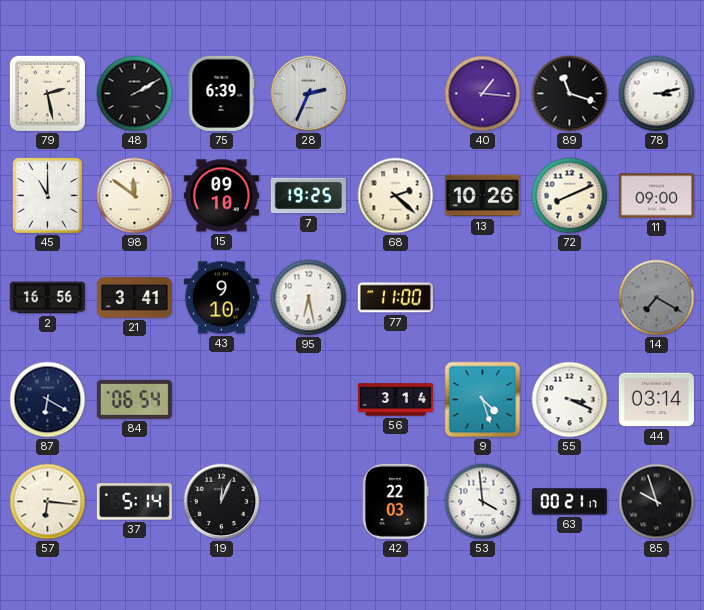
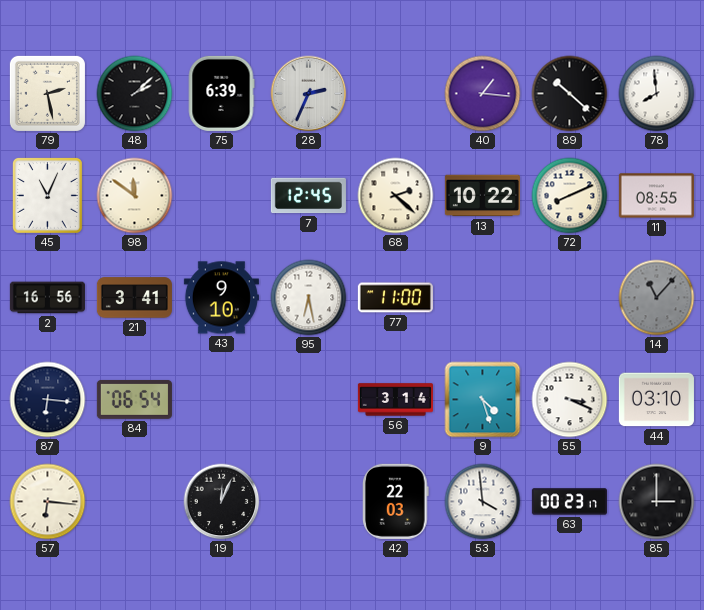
48: 2:10 -> 2:08 (135, 94)
89: 11:18 -> 10:22 (570, 94)
78: 3:13 -> 7:59 (657, 94)
45: 11:00 -> 11:04 (47, 195)
15: 09:10 -> none (221, 196)
7: 19:25 -> 12:45 (308, 196)
13: 10:26 -> 10:22 (482, 196)
11: 09:00 -> 08:55 (656, 196)
14: 7:20 -> 11:07 (657, 298)
87: 6:20 -> 6:16 (48, 400)
44: 03:14 -> 03:10 (656, 400)
37: 5:14 -> none (134, 502)
63: 00:21 -> 00:23 (569, 502)
85: 9:57 -> 3:00 (657, 502)
